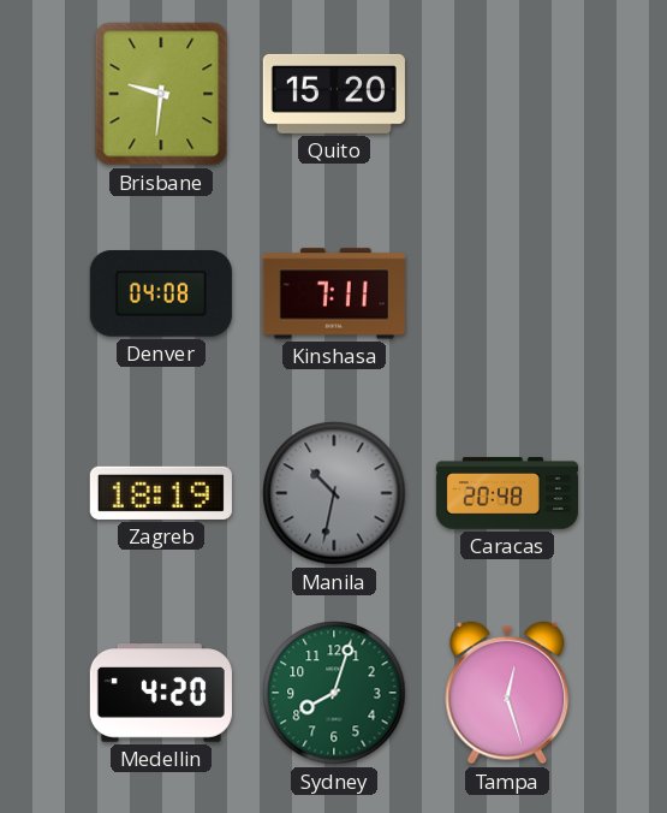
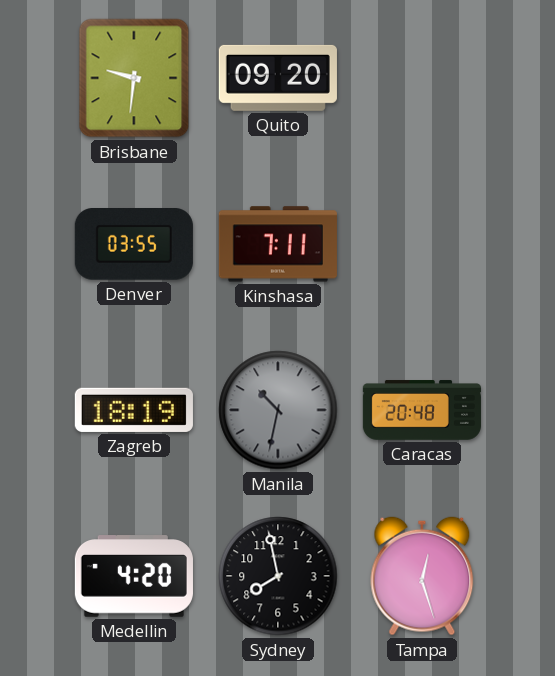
Quito: 15:20 -> 09:20 (278, 78)
Denver: 04:08 -> 03:55 (134, 245)
Sydney: 8:03 -> 7:58 (278, 576)
Sydney dial: green -> black (278, 576)
